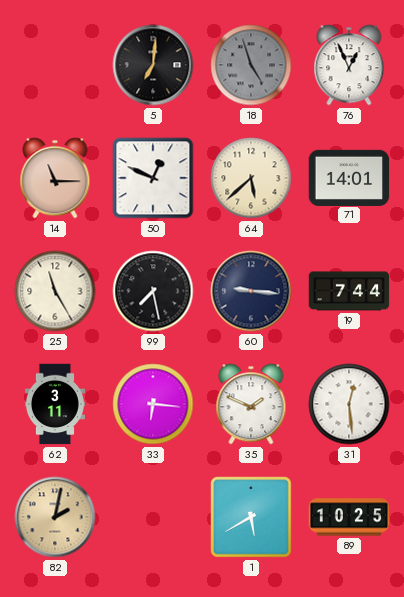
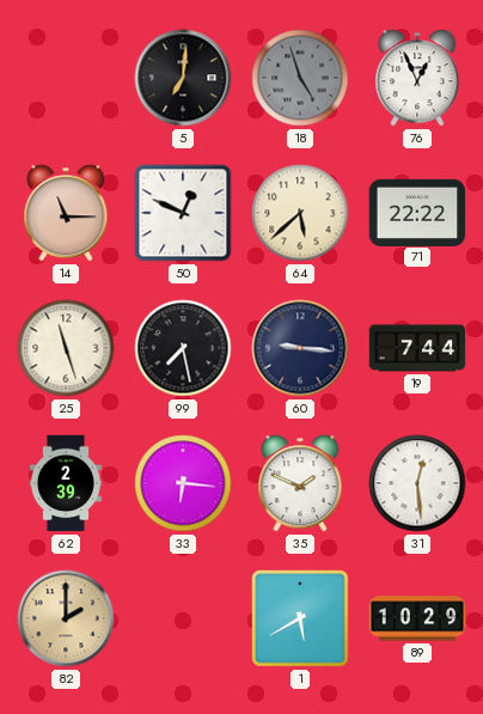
71: 14:01 -> 22:22 (417, 212)
25: 11:25 -> 11:27 (66, 348)
62: 3:11 -> 2:39 (66, 483)
82: 2:02 -> 2:00 (66, 618)
89: 10:25 -> 10:29 (417, 618)
